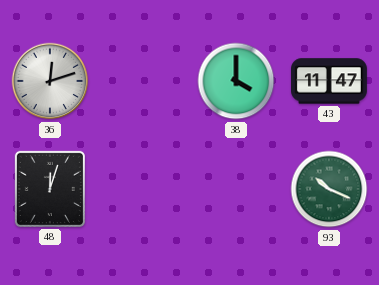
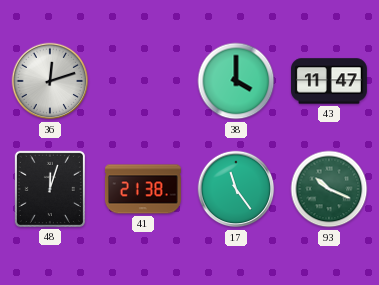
41: none -> 21:38 (143, 189)
17: none -> 11:24 (236, 189)
